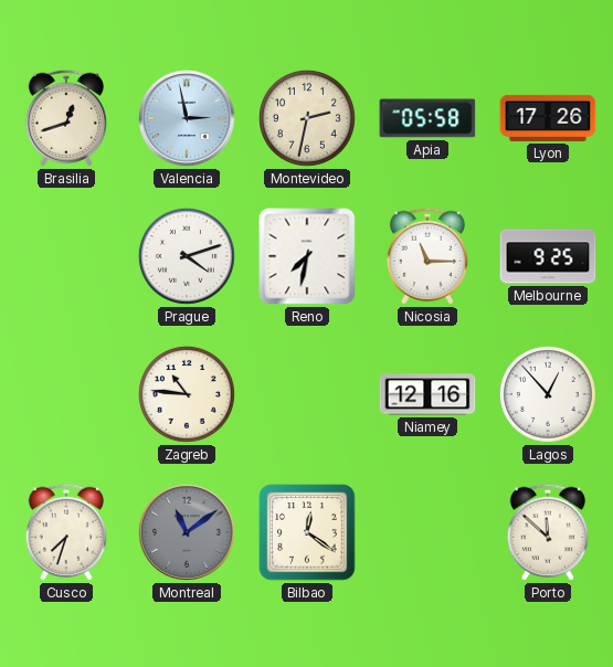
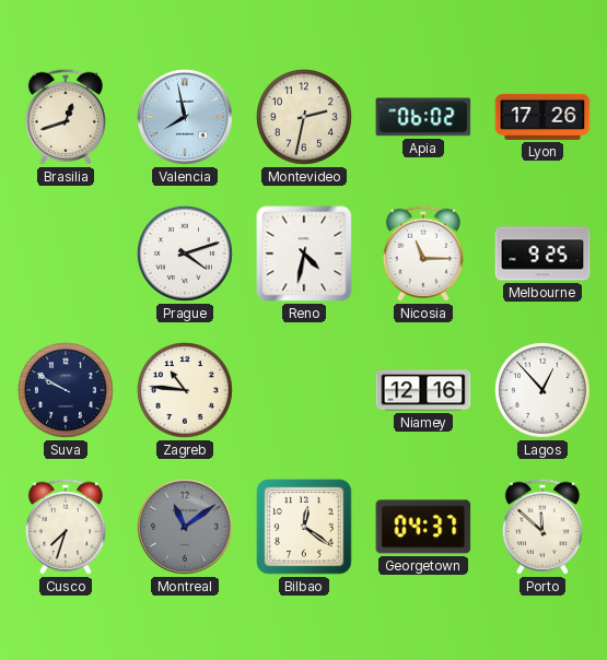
Valencia: 2:58 -> 7:58 (185, 118)
Apia: 05:58 -> 06:02 (423, 117)
Reno: 7:32 -> 4:32 (304, 254)
Suva: none -> 9:50 (66, 390)
Georgetown: none -> 04:37 (423, 527)
